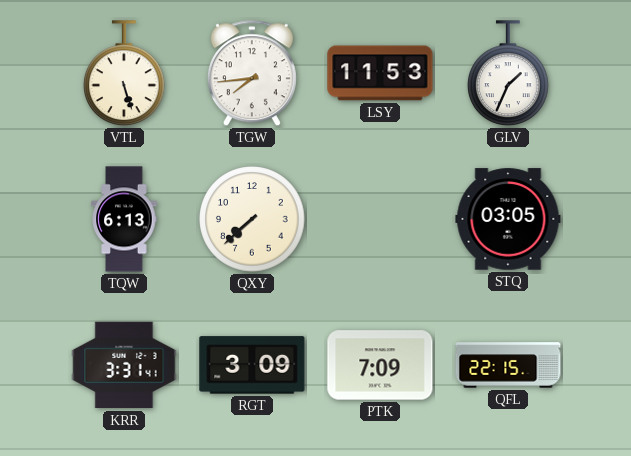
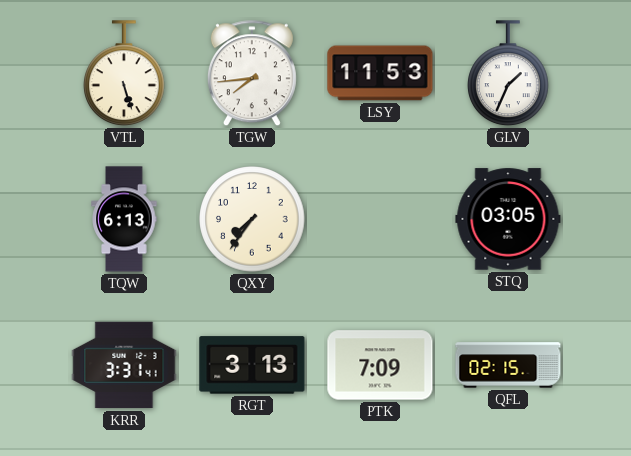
QXY: 7:38 -> 7:36 (252, 219)
RGT: 3:09 -> 3:13 (252, 365)
QFL: 22:15 -> 02:15 (508, 365)
